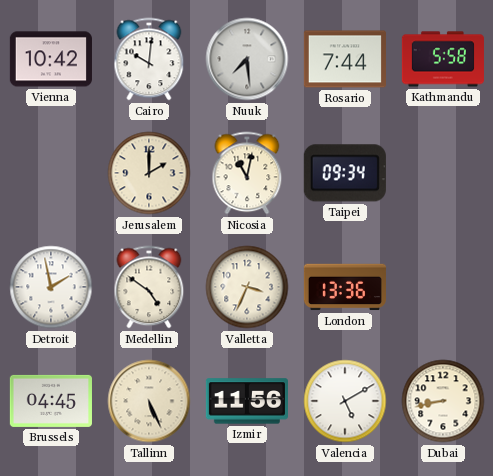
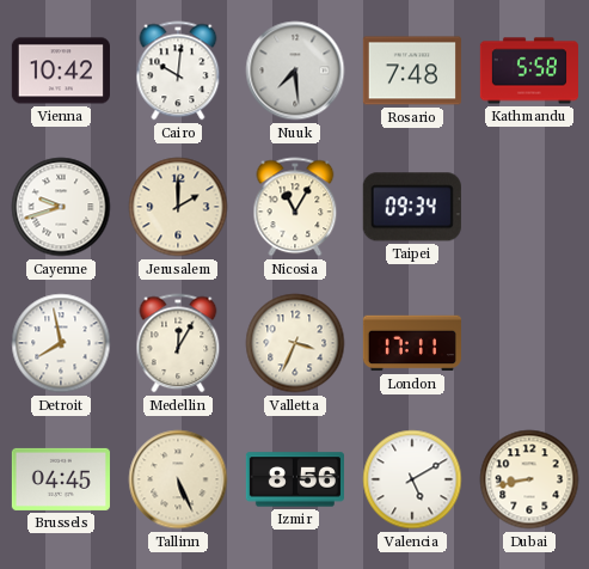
Rosario: 7:44 -> 7:48 (412, 71)
Cayenne: none -> 9:42 (61, 207)
Nicosia: 11:02 -> 11:05 (295, 207)
Detroit: 1:58 -> 7:58 (61, 343)
Medellin: 4:51 -> 12:05 (178, 343)
London: 13:36 -> 17:11 (412, 343)
Izmir: 11:56 -> 8:56 (295, 479)
